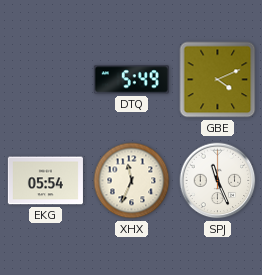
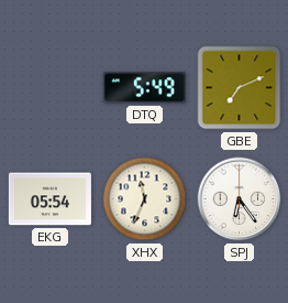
GBE: 4:11 -> 7:11 (240, 88)
SPJ: 11:26 -> 6:24 (240, 199)
